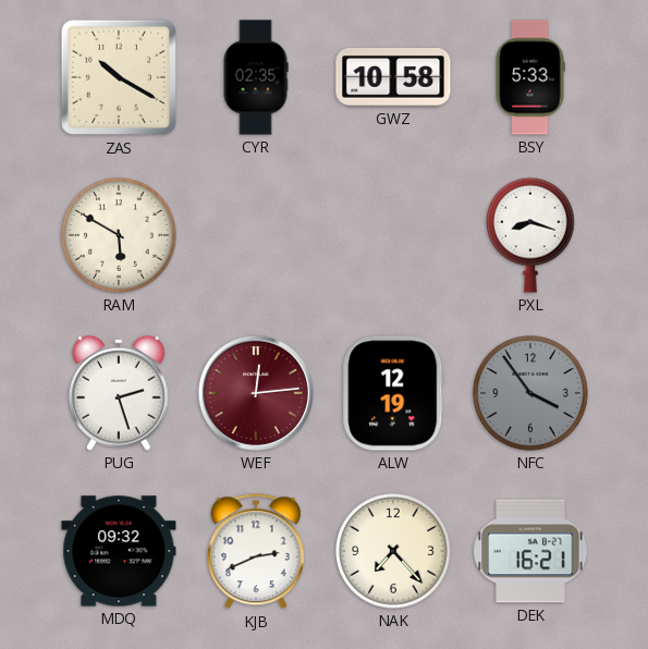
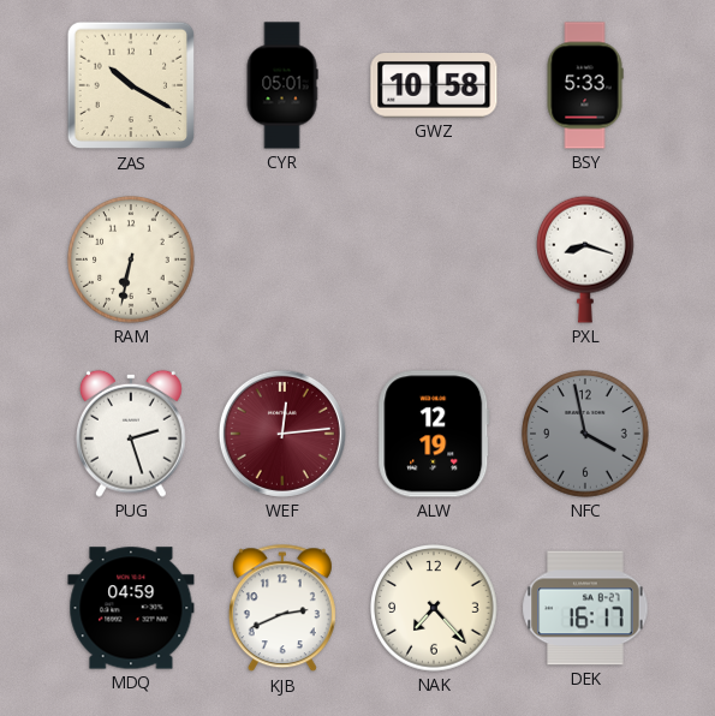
CYR: 02:35 -> 05:01 (282, 85)
RAM: 5:50 -> 6:32 (131, 259)
NFC: 3:54 -> 3:58 (585, 434)
MDQ: 09:32 -> 04:59 (131, 608)
DEK: 16:21 -> 16:17 (585, 608)
